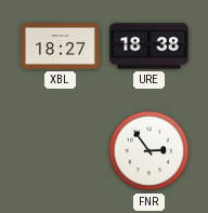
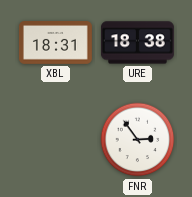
XBL: 18:27 -> 18:31 (55, 43)
